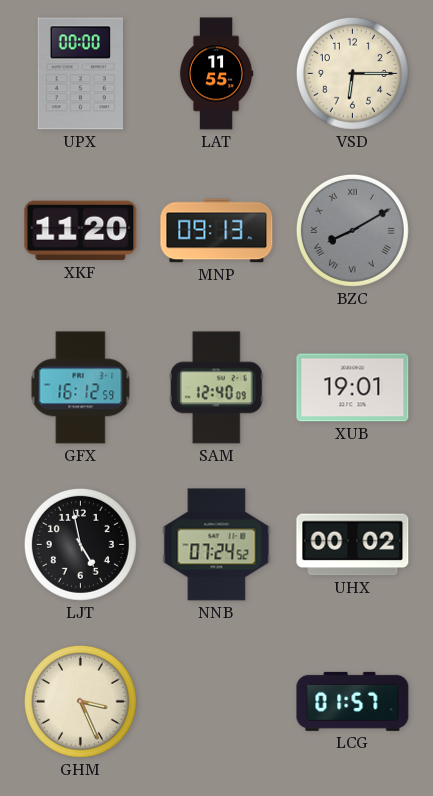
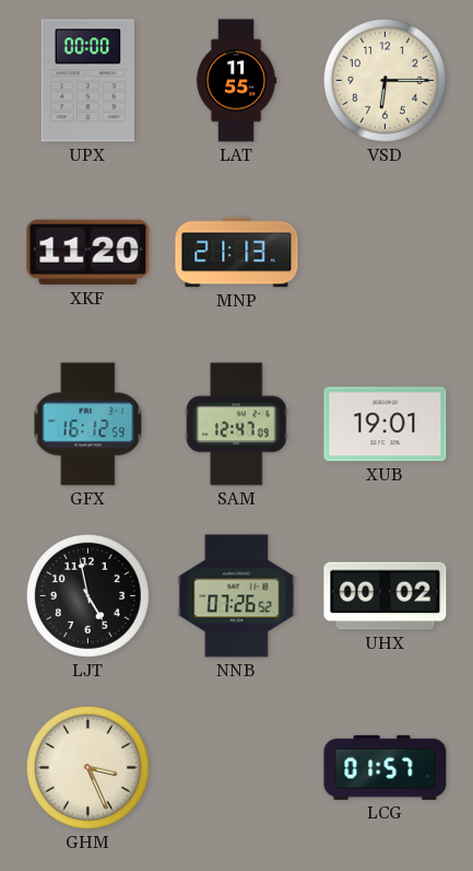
MNP: 09:13 -> 21:13 (237, 253)
BZC: 8:10 -> none (352, 230)
SAM: 12:40 -> 12:47 (236, 425)
NNB: 07:24 -> 07:26 (237, 596)
